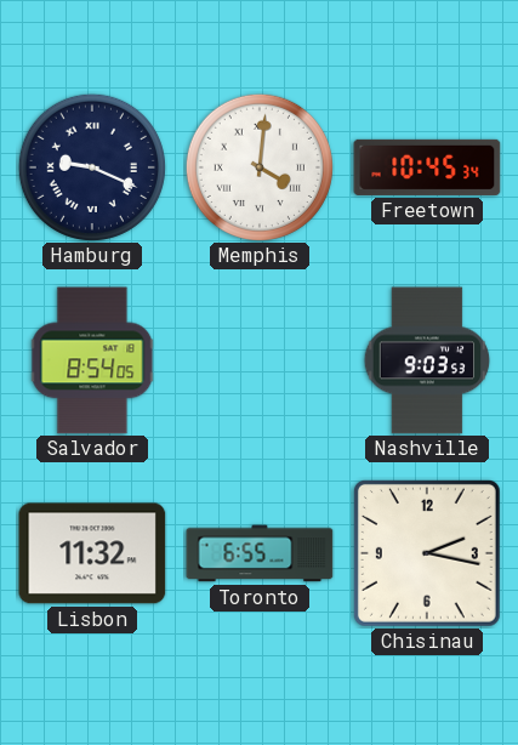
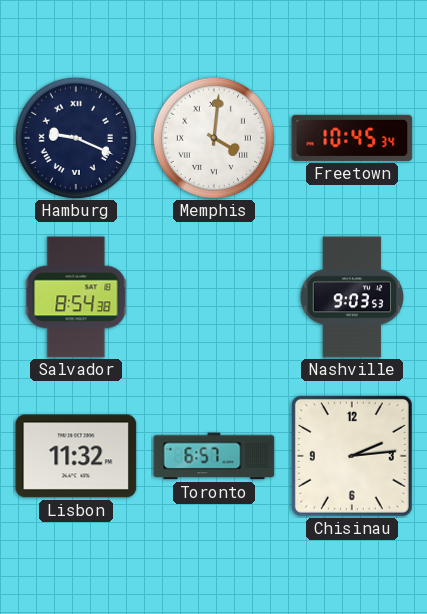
Salvador: 8:54:05 -> 8:54:38 (76, 297)
Toronto: 6:55 -> 6:57 (214, 456)
Chisinau: 2:17 -> 2:14 (352, 456)
